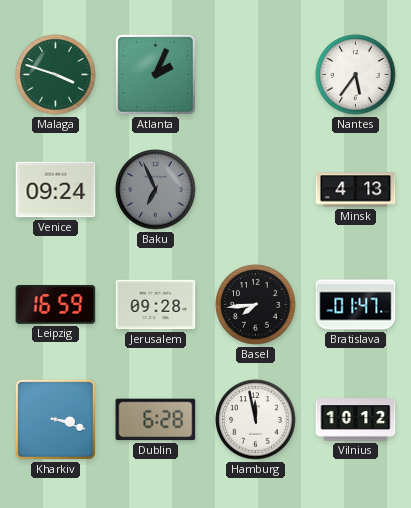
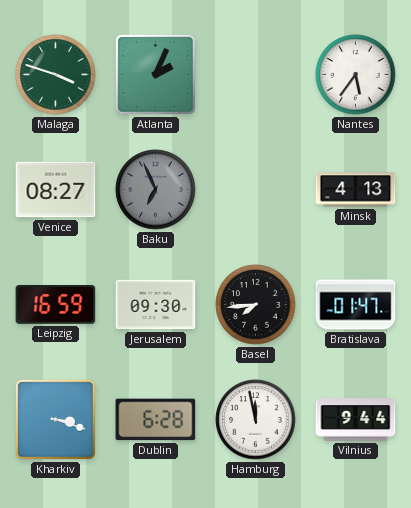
Venice: 09:24 -> 08:27 (56, 190)
Jerusalem: 09:28 -> 09:30 (156, 305)
Vilnius: 10:12 -> 9:44 (356, 420)
